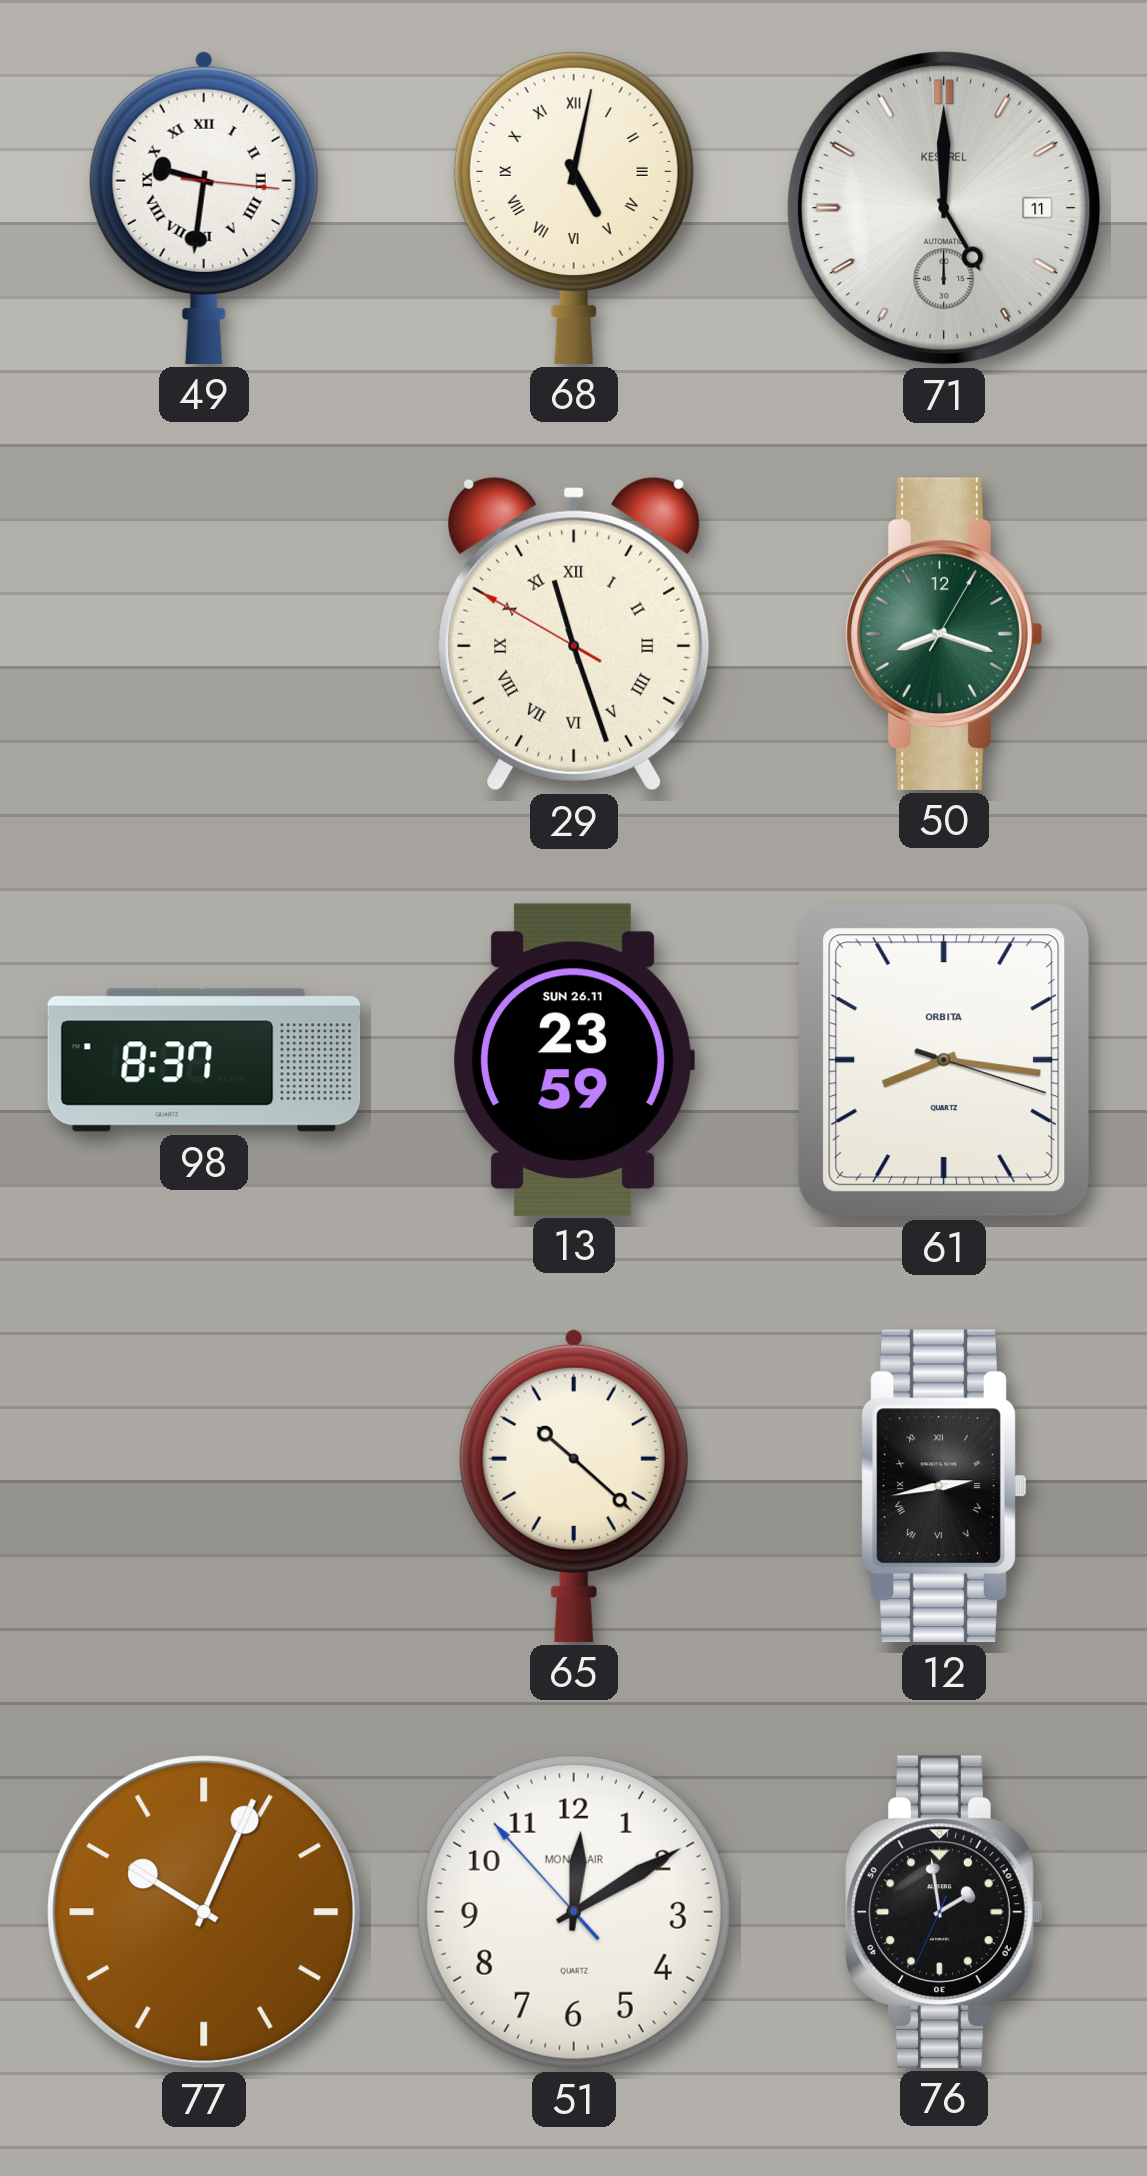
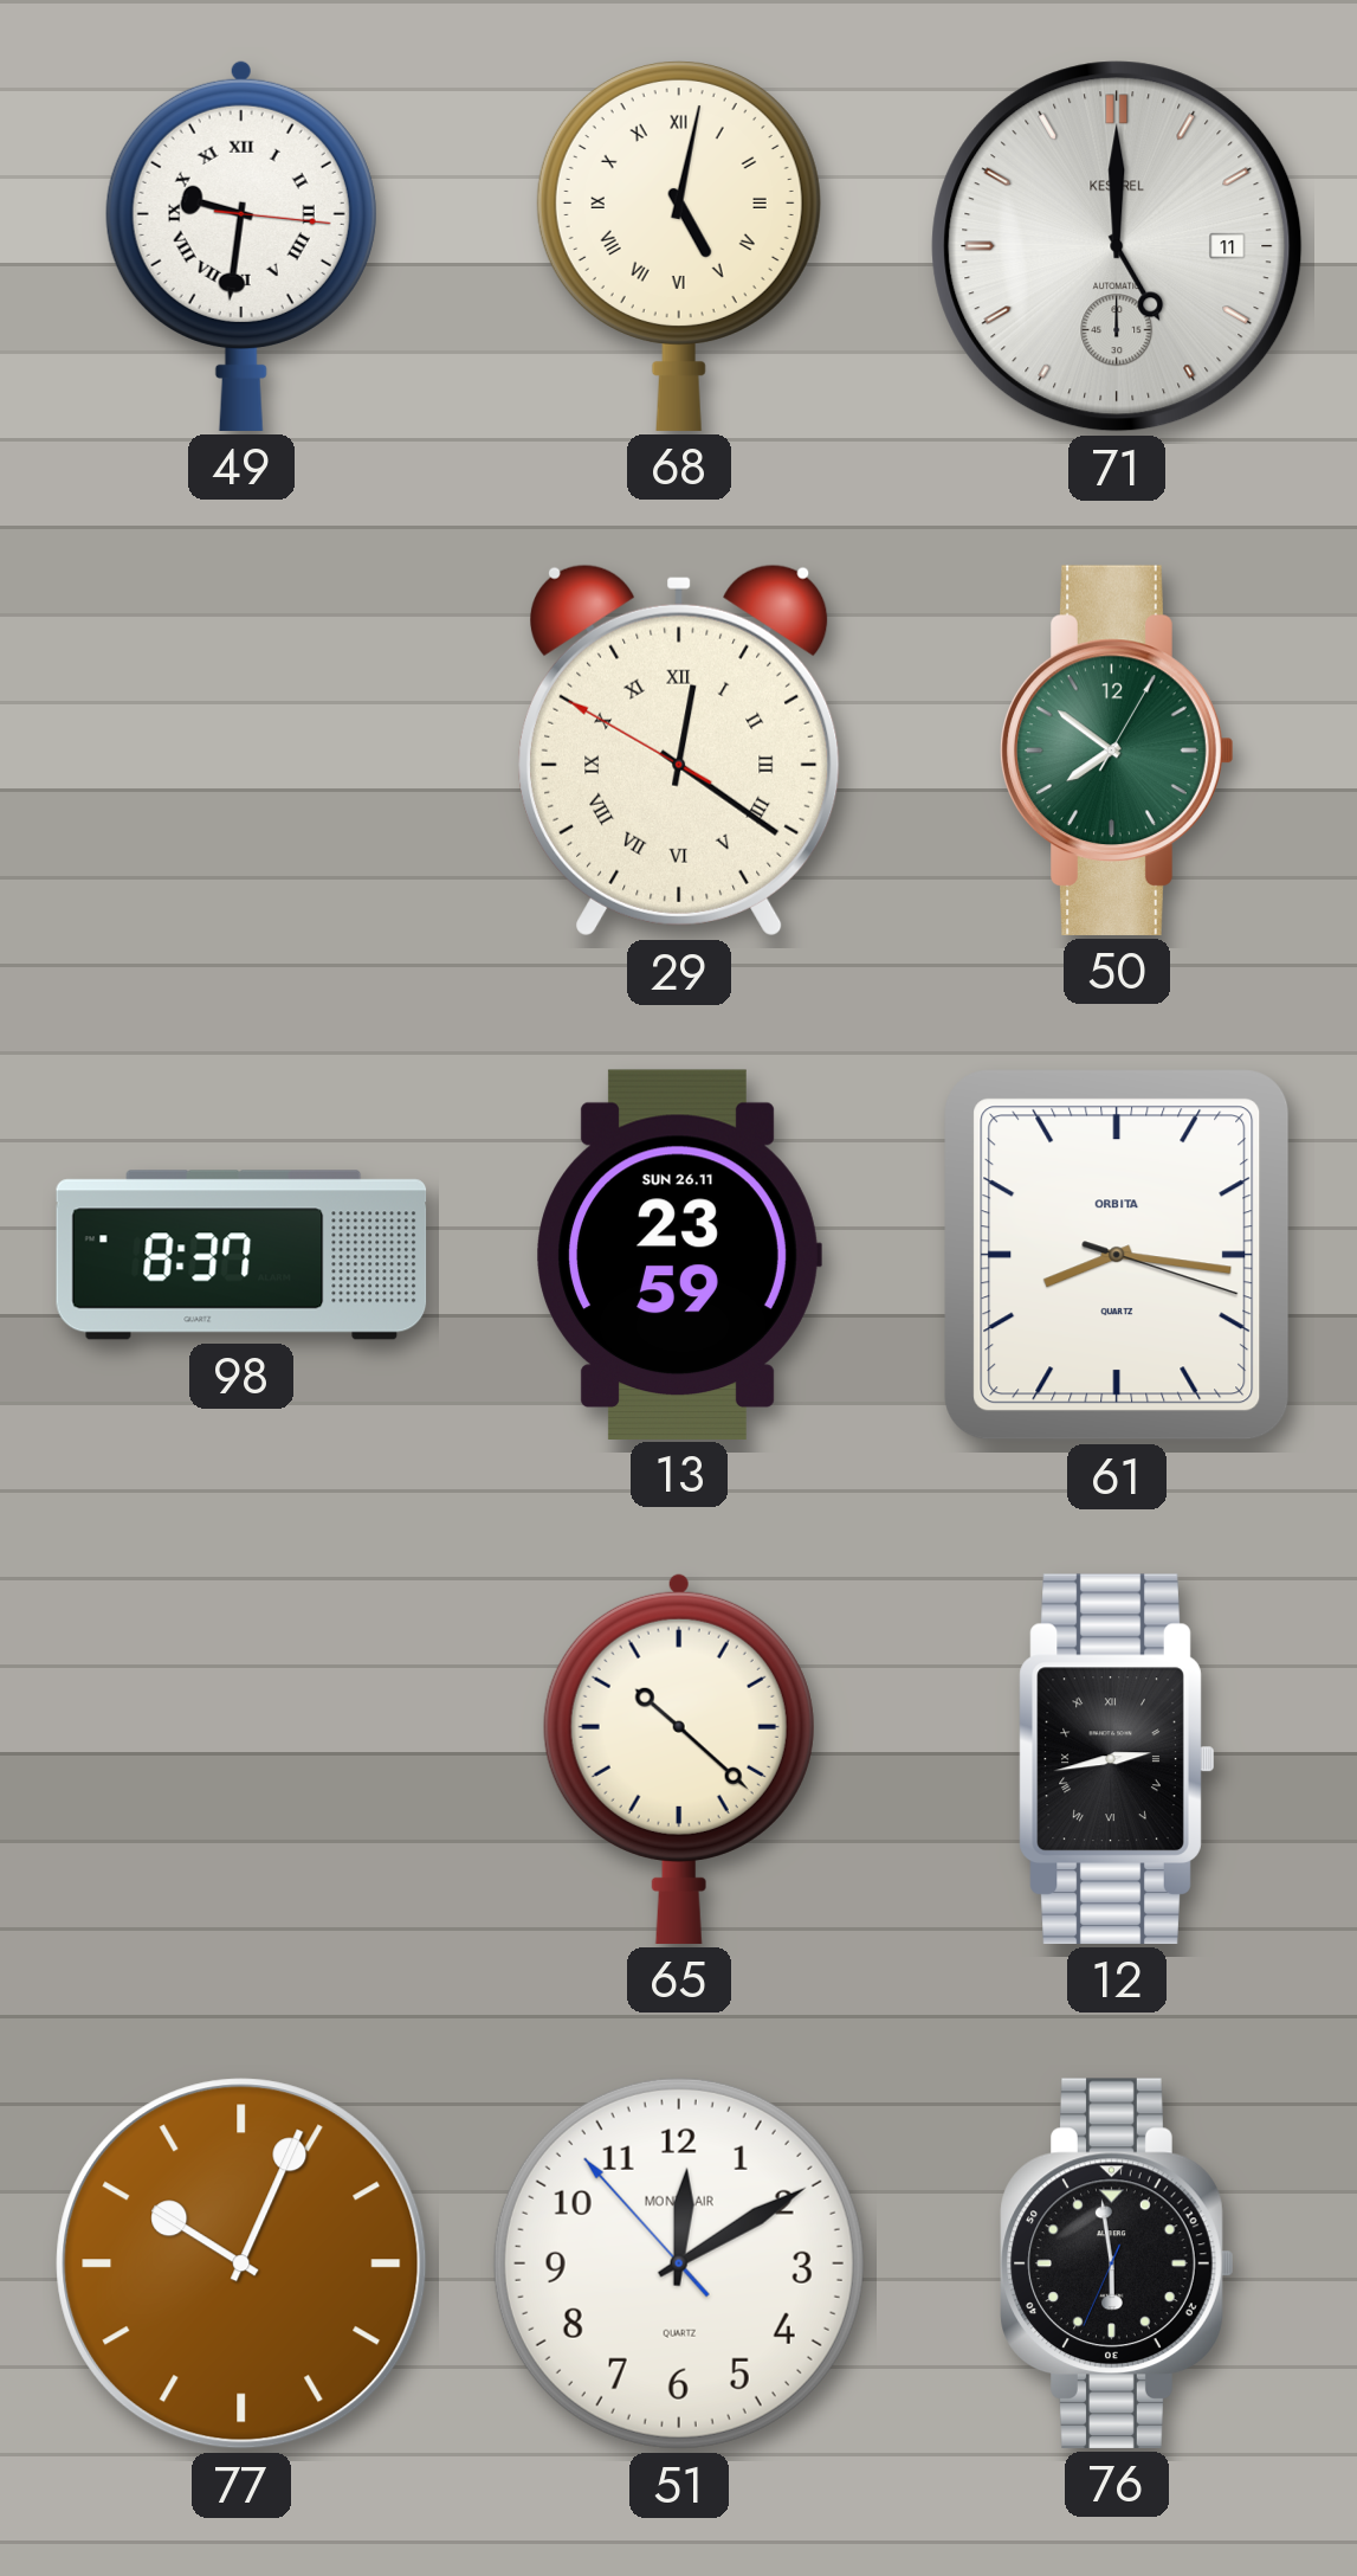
29: 11:26 -> 12:20 (679, 751)
50: 8:18 -> 7:51 (1117, 751)
76: 1:58 -> 5:58 (1117, 2263)
